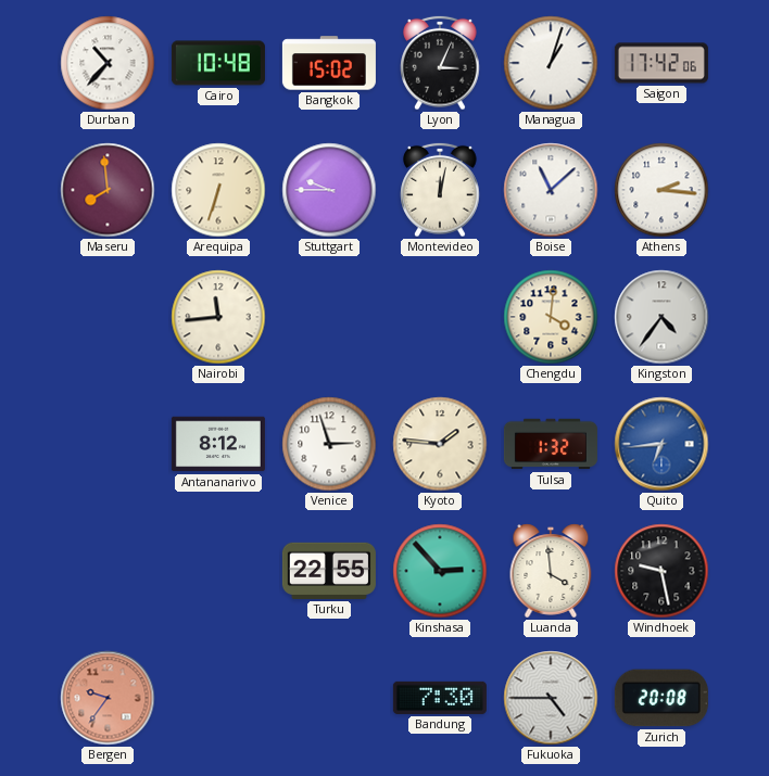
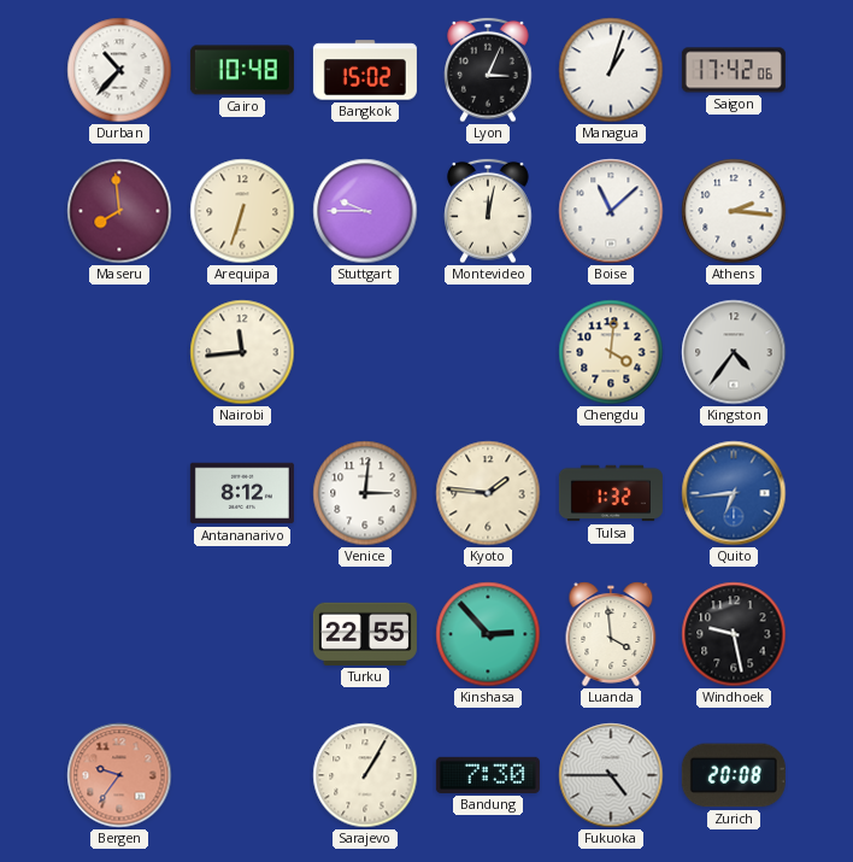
Venice: 2:57 -> 3:01 (365, 493)
Sarajevo: none -> 1:05 (365, 775)
